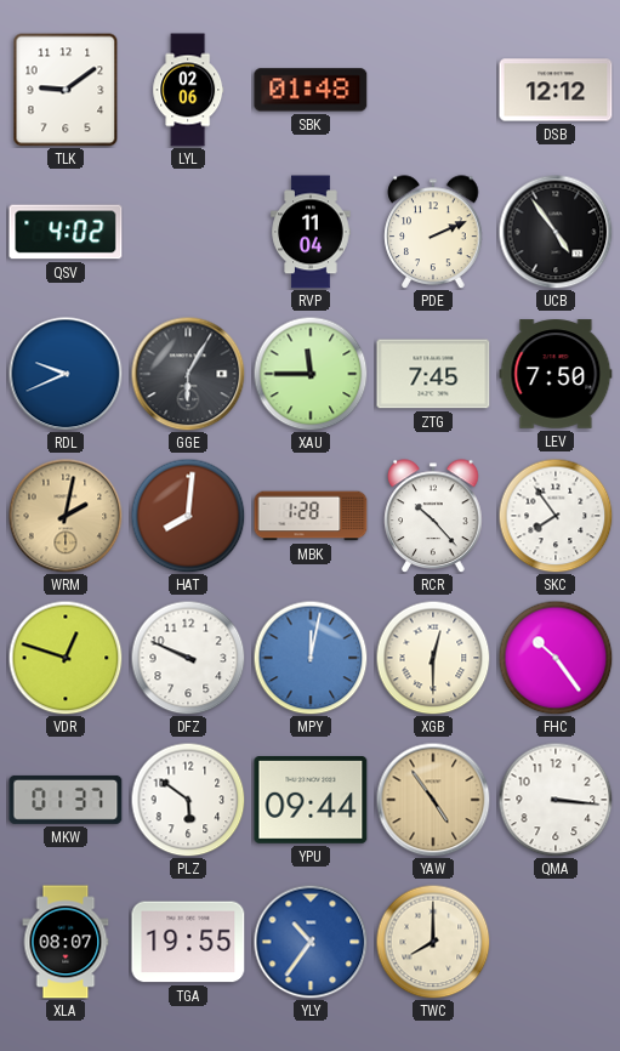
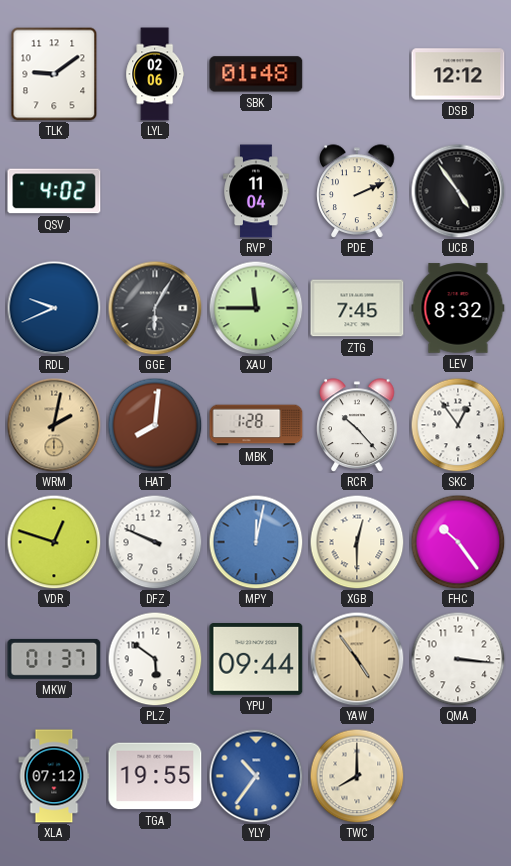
LEV: 7:50 -> 8:32 (458, 308)
SKC: 7:54 -> 12:54 (458, 425)
XLA: 08:07 -> 07:12 (54, 776)
